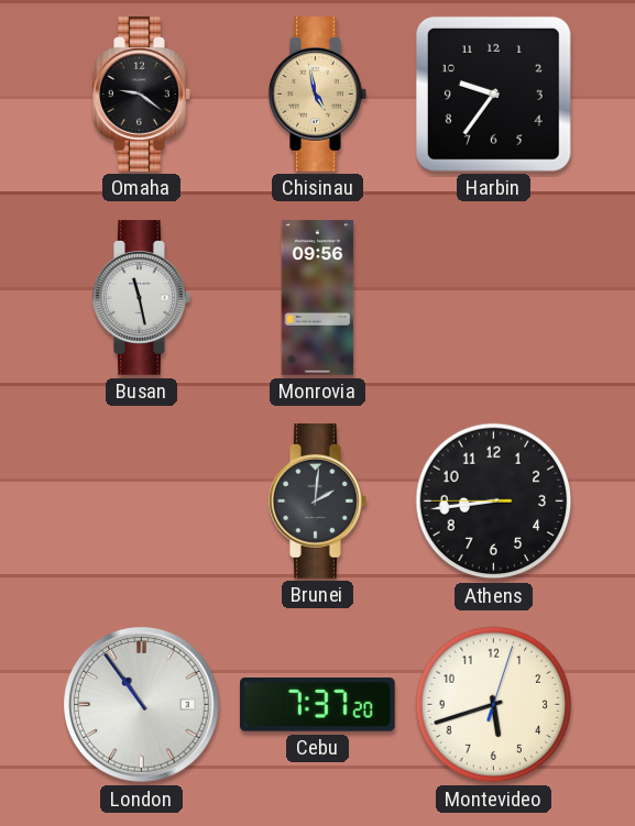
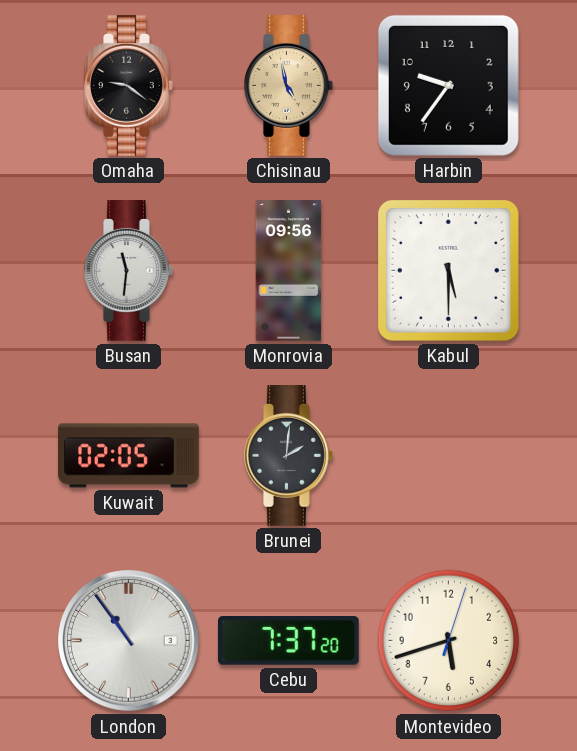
Busan: 11:28 -> 11:31 (129, 271)
Kabul: none -> 5:30 (448, 270)
Kuwait: none -> 02:05 (129, 456)
Athens: 8:43 -> none (494, 502)
